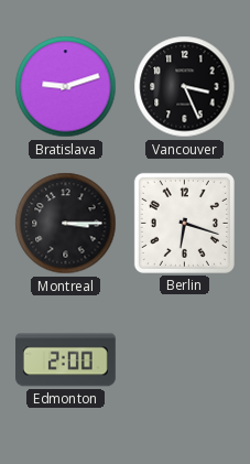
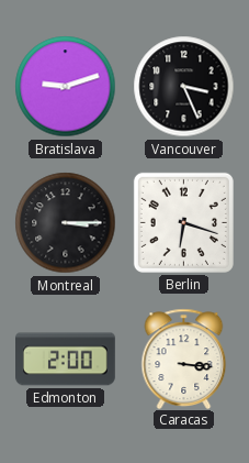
Caracas: none -> 3:16 (184, 359)
